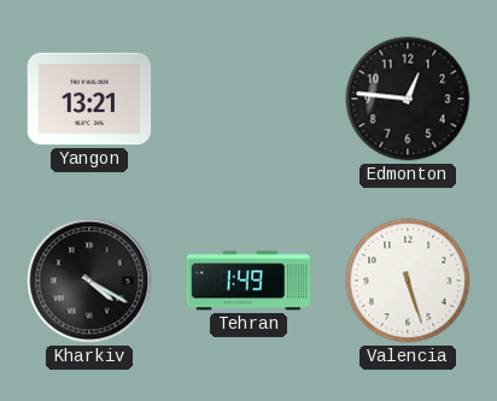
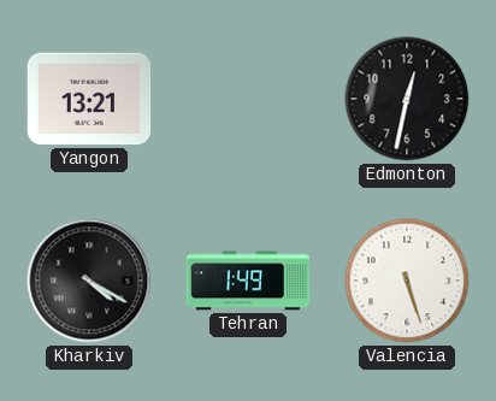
Edmonton: 12:46 -> 12:32 (407, 99)
